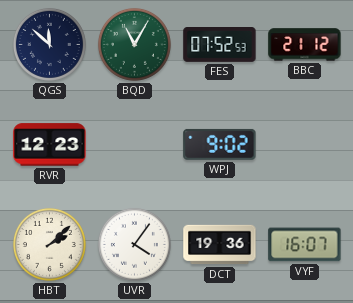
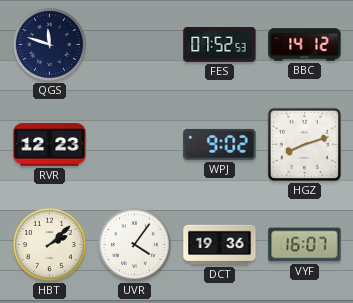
QGS: 11:52 -> 11:48 (49, 44)
BQD: 11:05 -> none (134, 44)
BBC: 21:12 -> 14:12 (305, 45)
HGZ: none -> 8:12 (304, 144)
